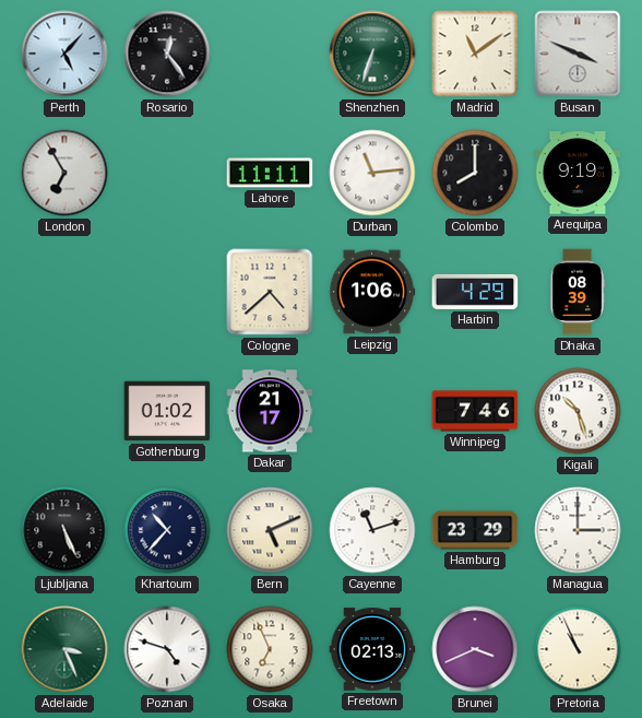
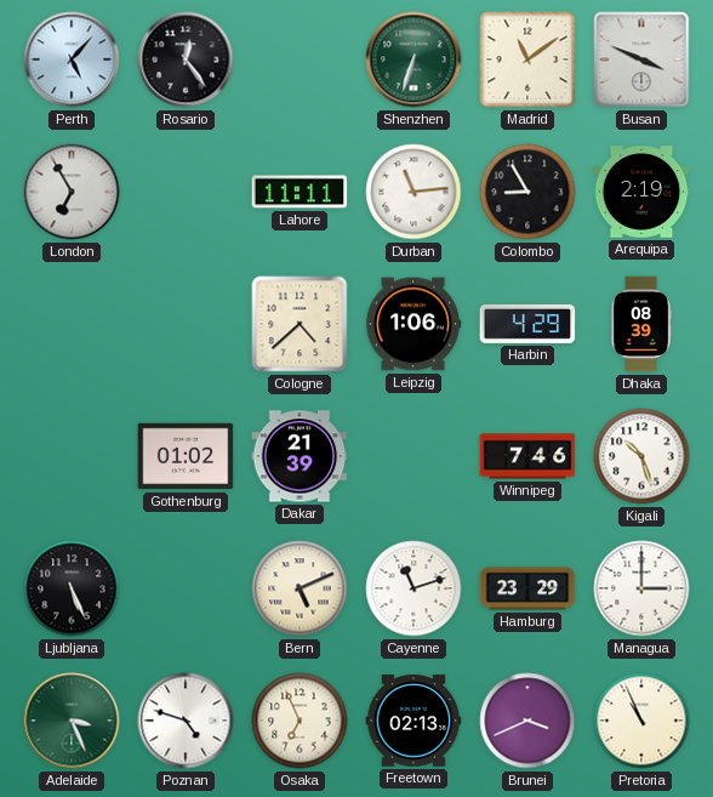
Colombo: 8:00 -> 8:55 (527, 192)
Arequipa: 9:19 -> 2:19 (641, 192)
Dakar: 21:17 -> 21:39 (300, 456)
Khartoum: 10:37 -> none (167, 530)
